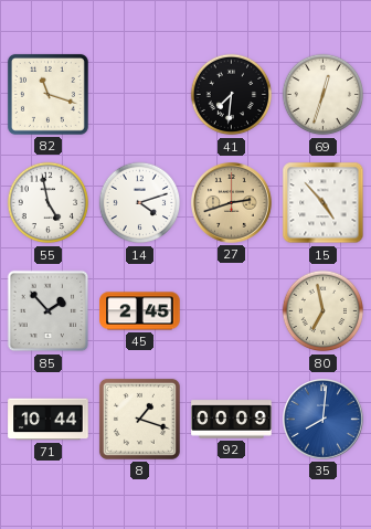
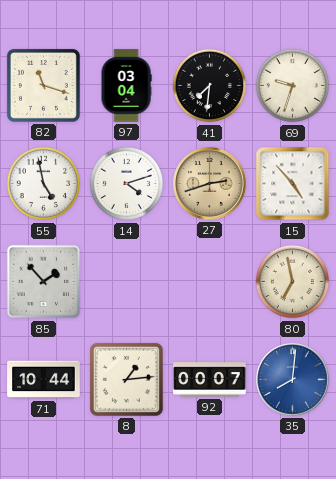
97: none -> 03:04 (126, 86)
69: 12:33 -> 9:33 (293, 86)
45: 2:45 -> none (140, 311)
8: 1:18 -> 1:14 (126, 379)
92: 00:09 -> 00:07 (210, 380)
